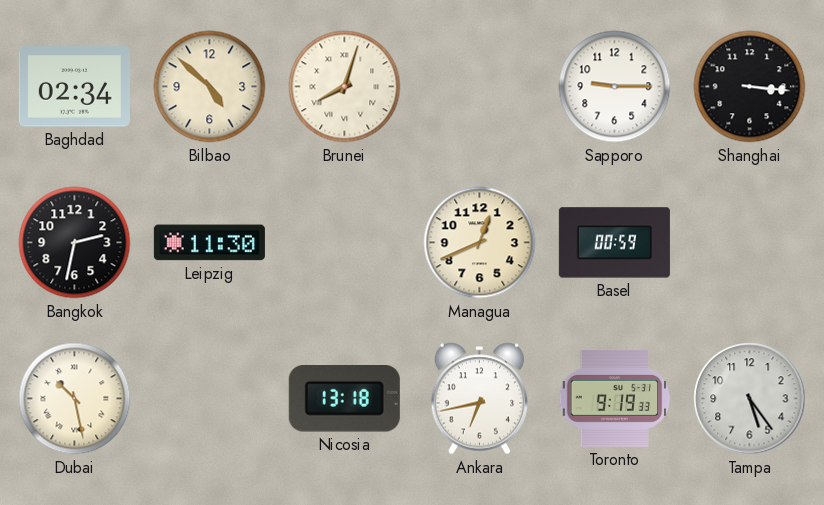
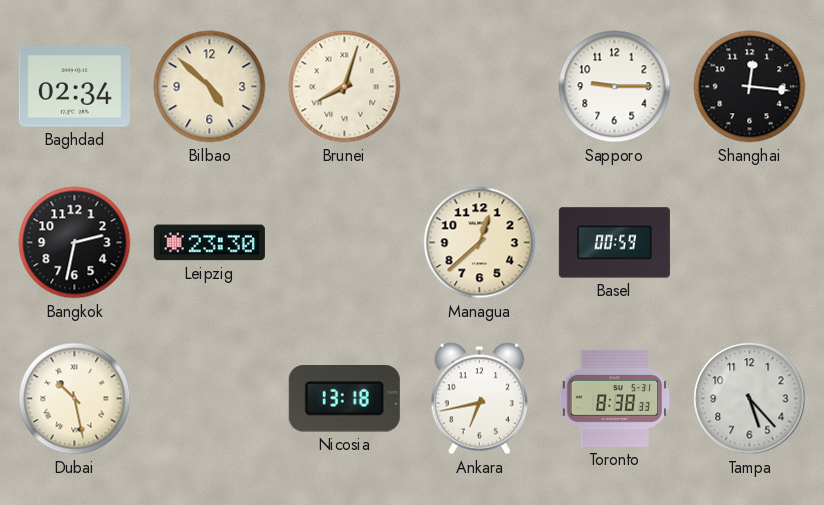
Shanghai: 3:16 -> 12:16 (750, 87)
Leipzig: 11:30 -> 23:30 (209, 243)
Managua: 12:41 -> 12:38 (480, 243)
Toronto: 9:19 -> 8:38 (615, 398)
Tampa: 5:24 -> 5:23 (750, 399)
